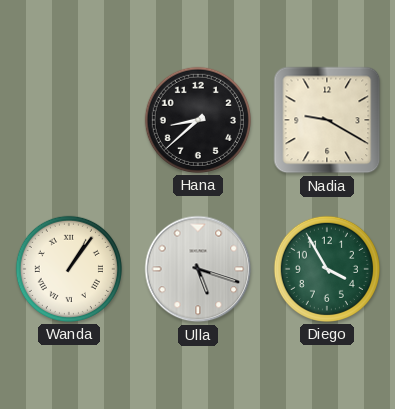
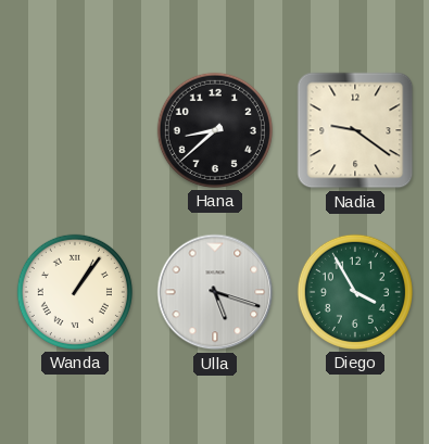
Nadia: 9:20 -> 9:21 (355, 130)
